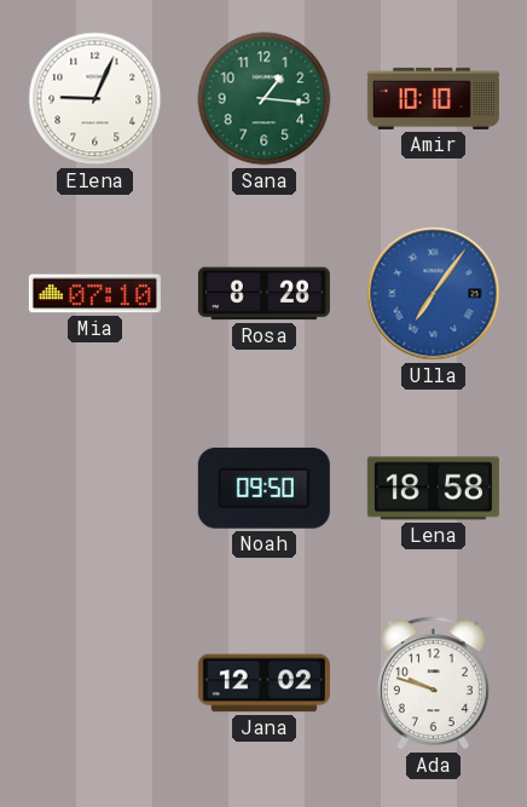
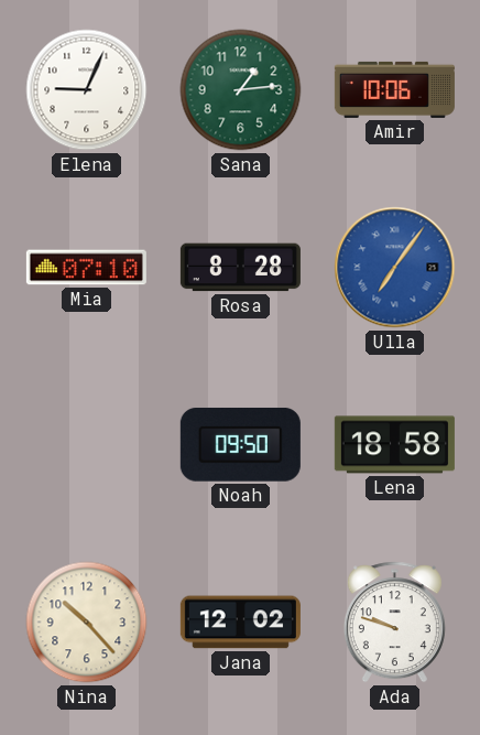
Sana: 1:16 -> 1:14 (241, 90)
Amir: 10:10 -> 10:06 (394, 89)
Nina: none -> 10:23 (87, 623)
